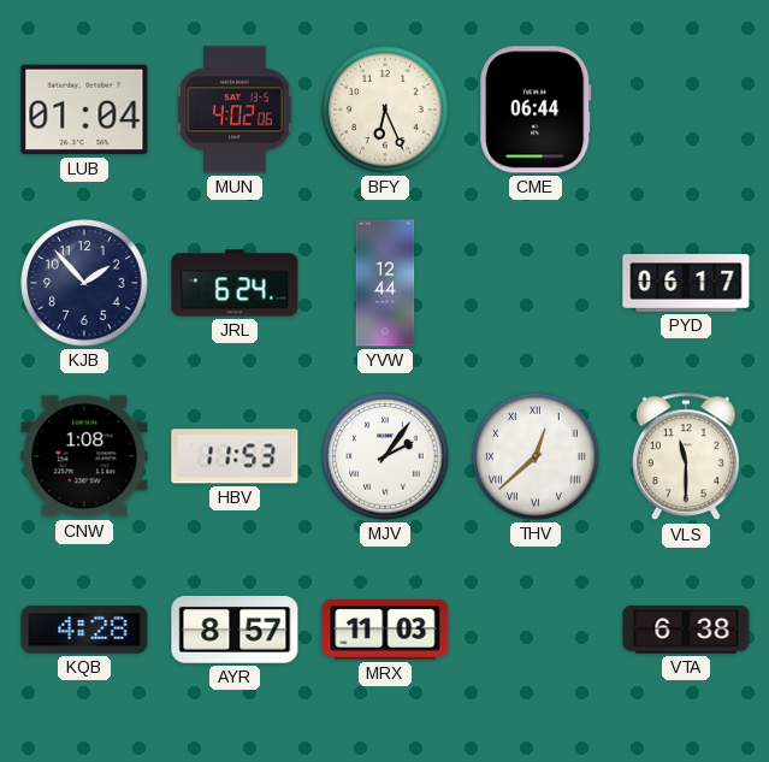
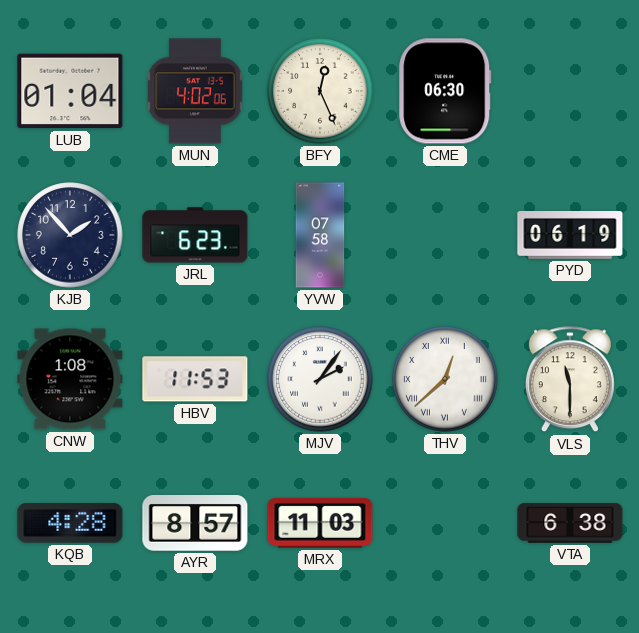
BFY: 6:26 -> 12:26 (320, 91)
CME: 06:44 -> 06:30 (445, 91)
JRL: 6:24 -> 6:23 (195, 235)
YVW: 12:44 -> 07:58 (320, 235)
PYD: 06:17 -> 06:19 (570, 236)
